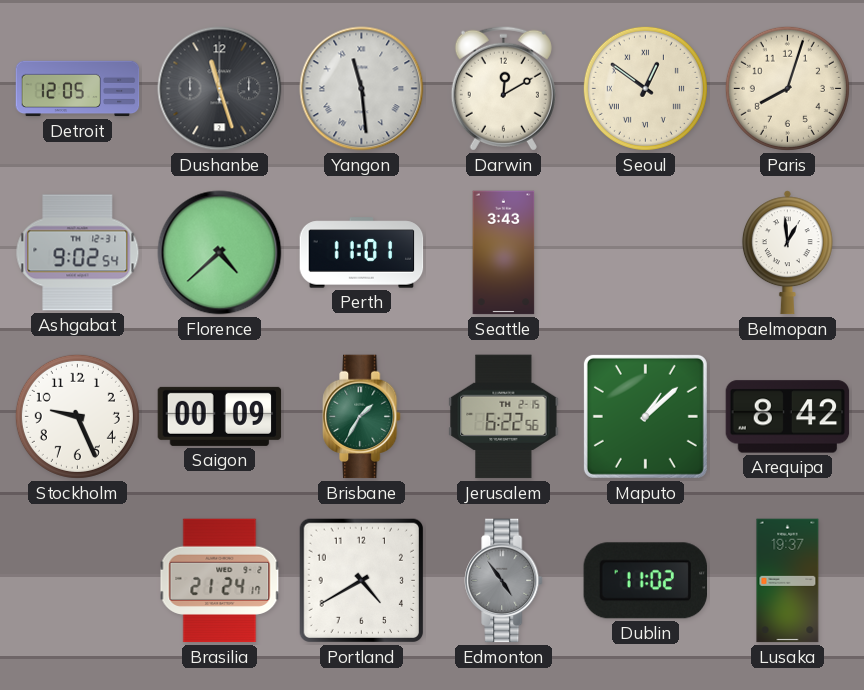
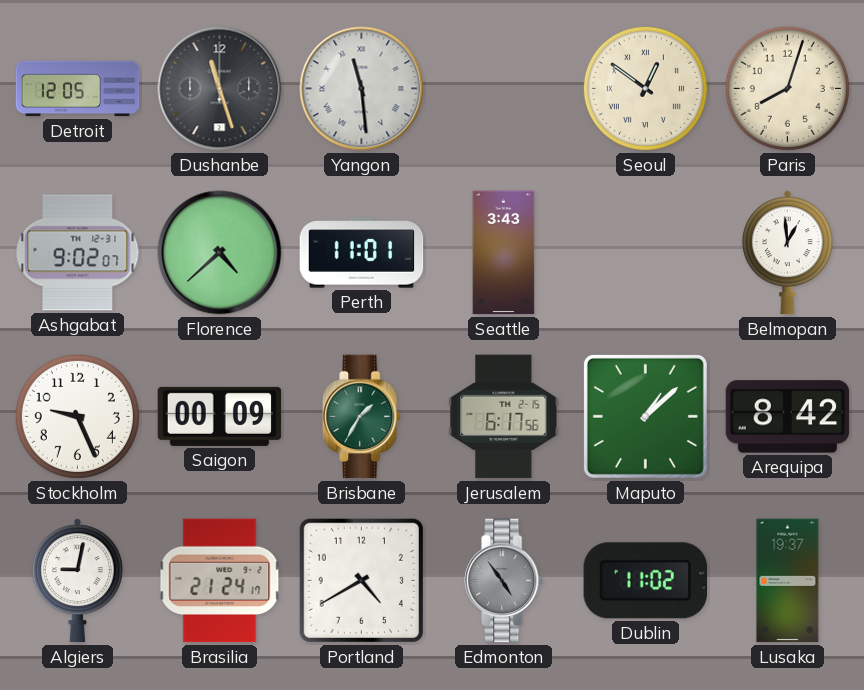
Darwin: 12:10 -> none (503, 88)
Ashgabat: 9:02:54 -> 9:02:07 (78, 253)
Jerusalem: 6:22 -> 6:17 (504, 417)
Algiers: none -> 9:02 (77, 581)
